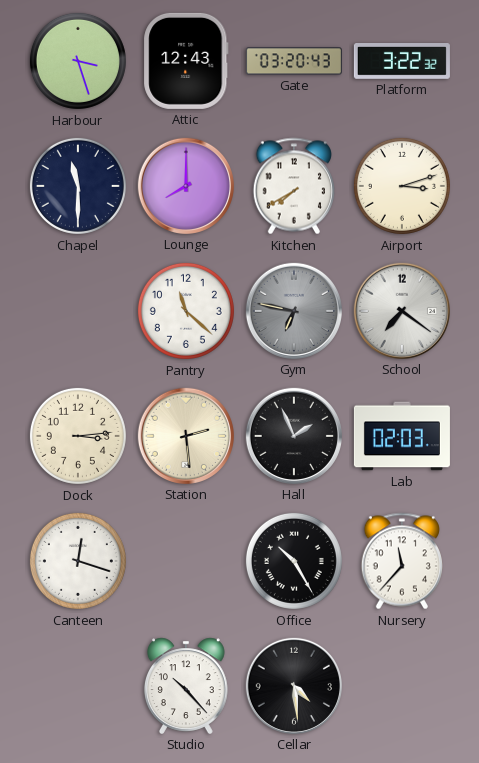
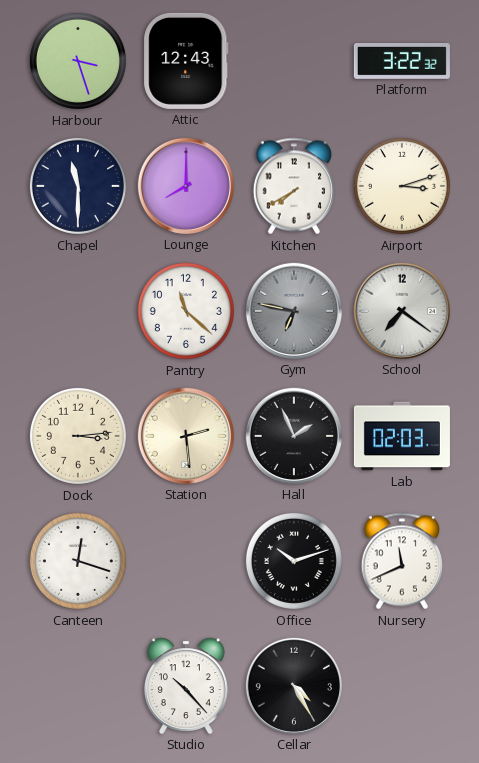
Gate: 03:20 -> none (294, 61)
Office: 10:25 -> 10:12 (294, 561)
Nursery: 11:37 -> 11:41 (402, 561)
Cellar: 4:29 -> 4:25 (294, 686)
